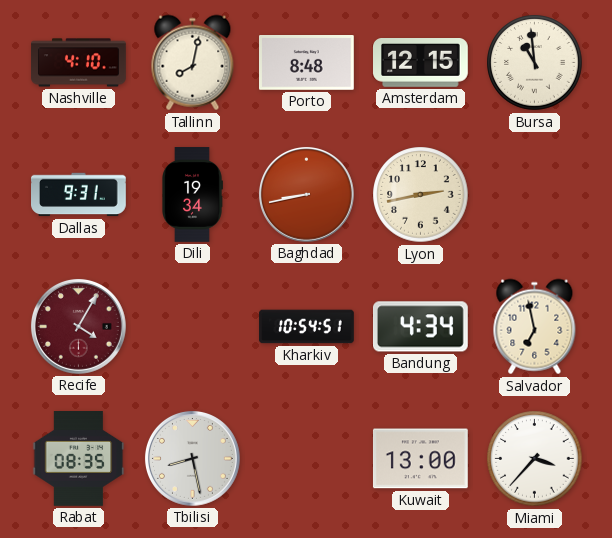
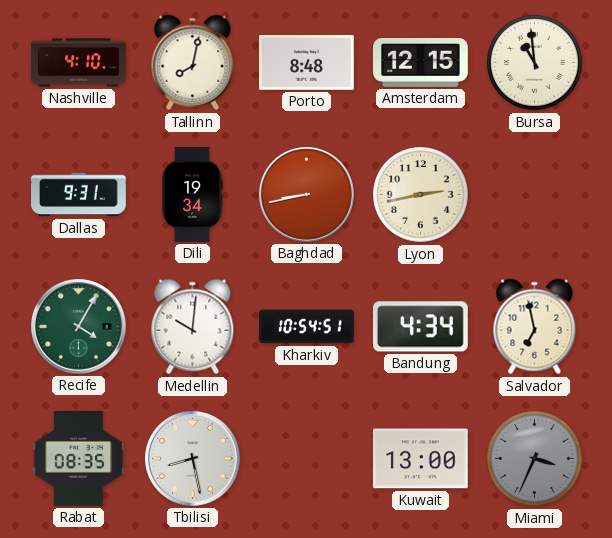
Recife dial: burgundy -> green (78, 326)
Medellin: none -> 10:01 (193, 327)
Miami: 3:37 -> 3:34 (535, 459)
Miami dial: white -> grey (535, 459)
